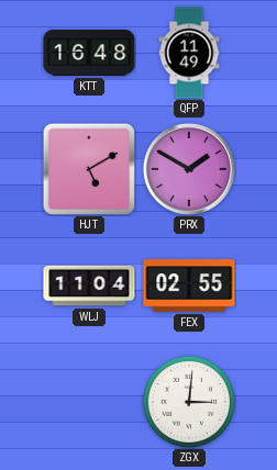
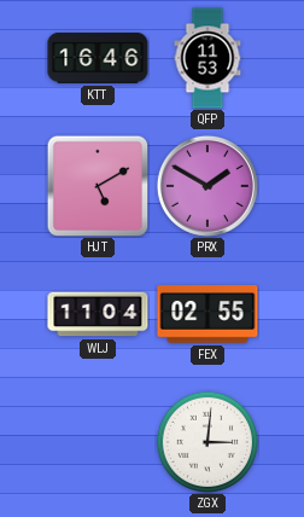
KTT: 16:48 -> 16:46 (98, 58)
QFP: 11:49 -> 11:53 (207, 58)
